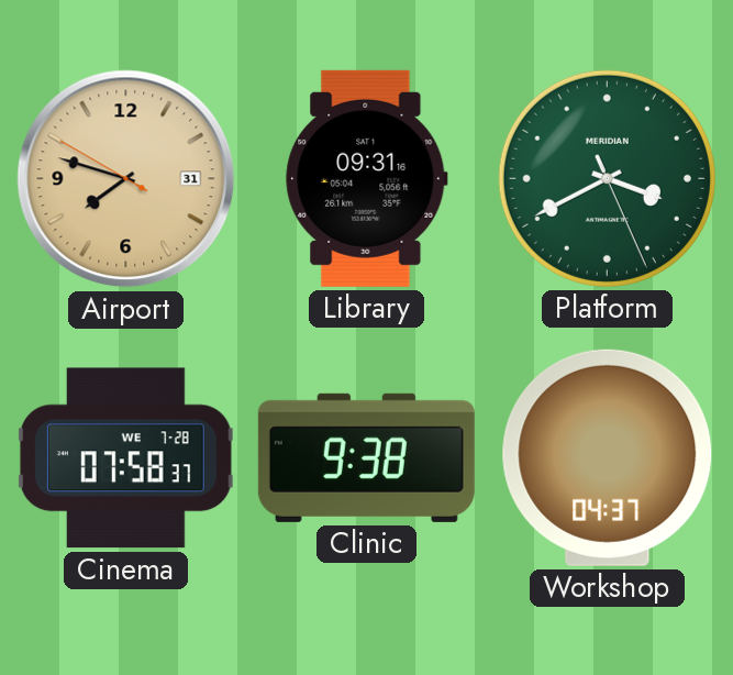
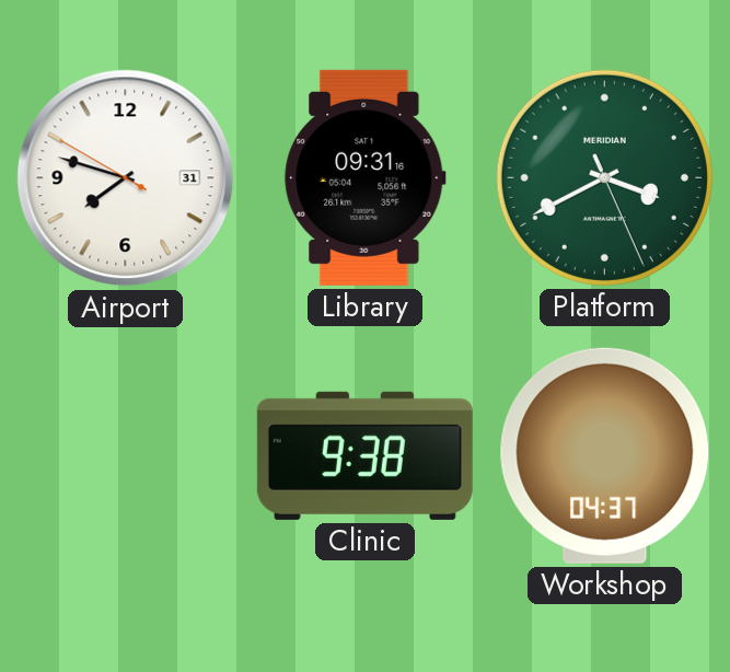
Airport dial: champagne -> white (126, 178)
Cinema: 07:58 -> none (125, 458)
